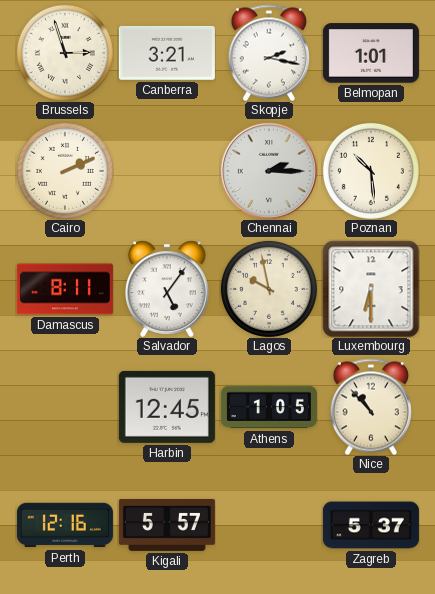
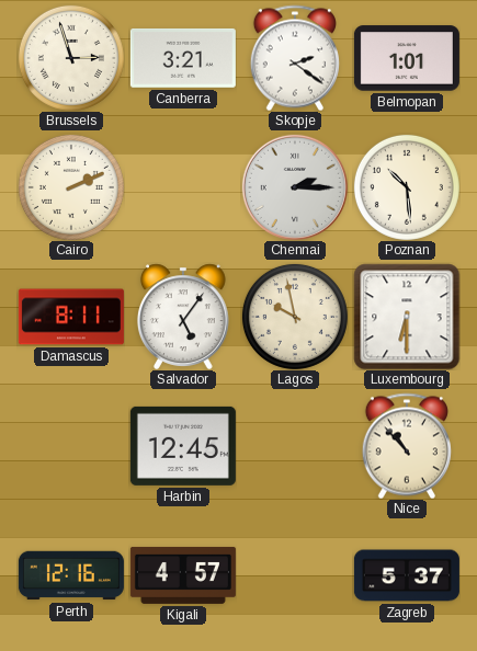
Skopje: 2:17 -> 2:21 (295, 58)
Athens: 1:05 -> none (269, 407)
Kigali: 5:57 -> 4:57 (183, 575)
